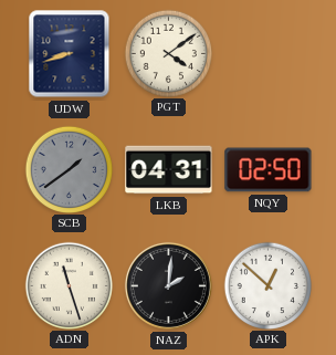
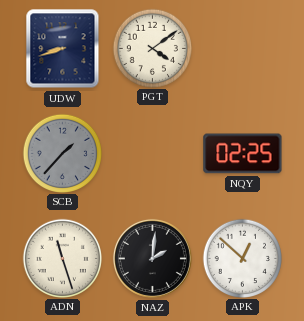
SCB: 1:39 -> 1:37 (62, 153)
LKB: 04:31 -> none (169, 170)
NQY: 02:50 -> 02:25 (243, 154)
